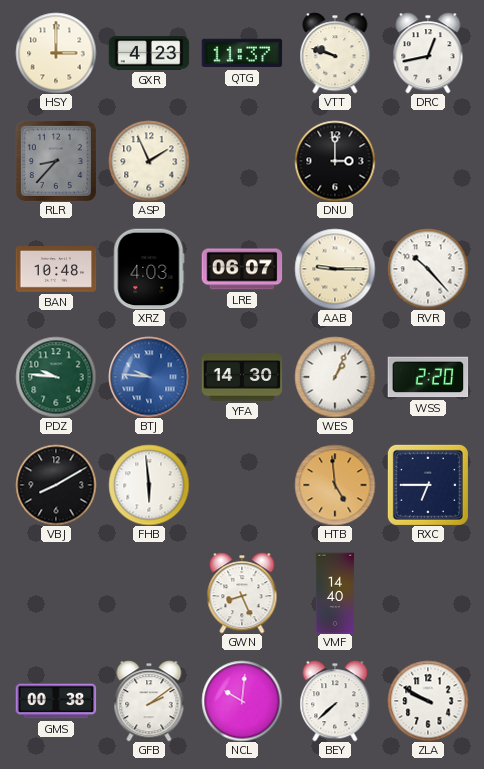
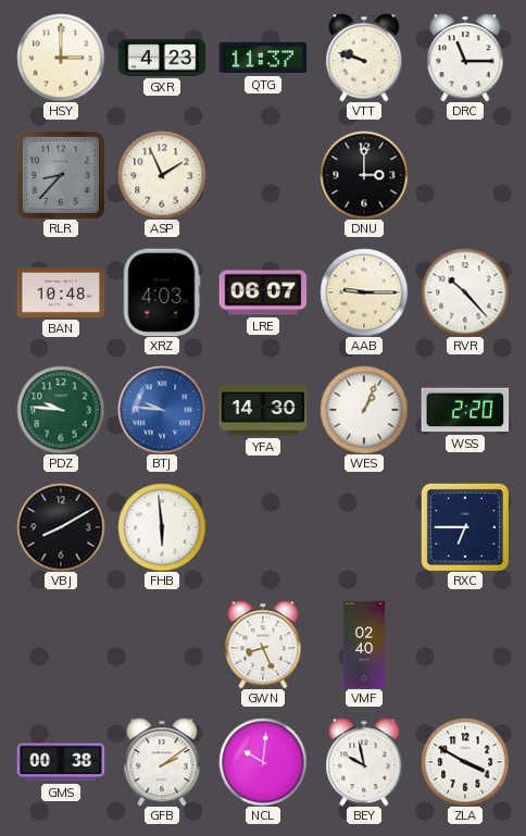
DRC: 12:43 -> 11:15 (465, 58)
HTB: 4:59 -> none (335, 485)
VMF: 14:40 -> 02:40 (364, 645)
BEY: 7:38 -> 9:58 (364, 762)
ZLA: 9:50 -> 3:50 (465, 762)
